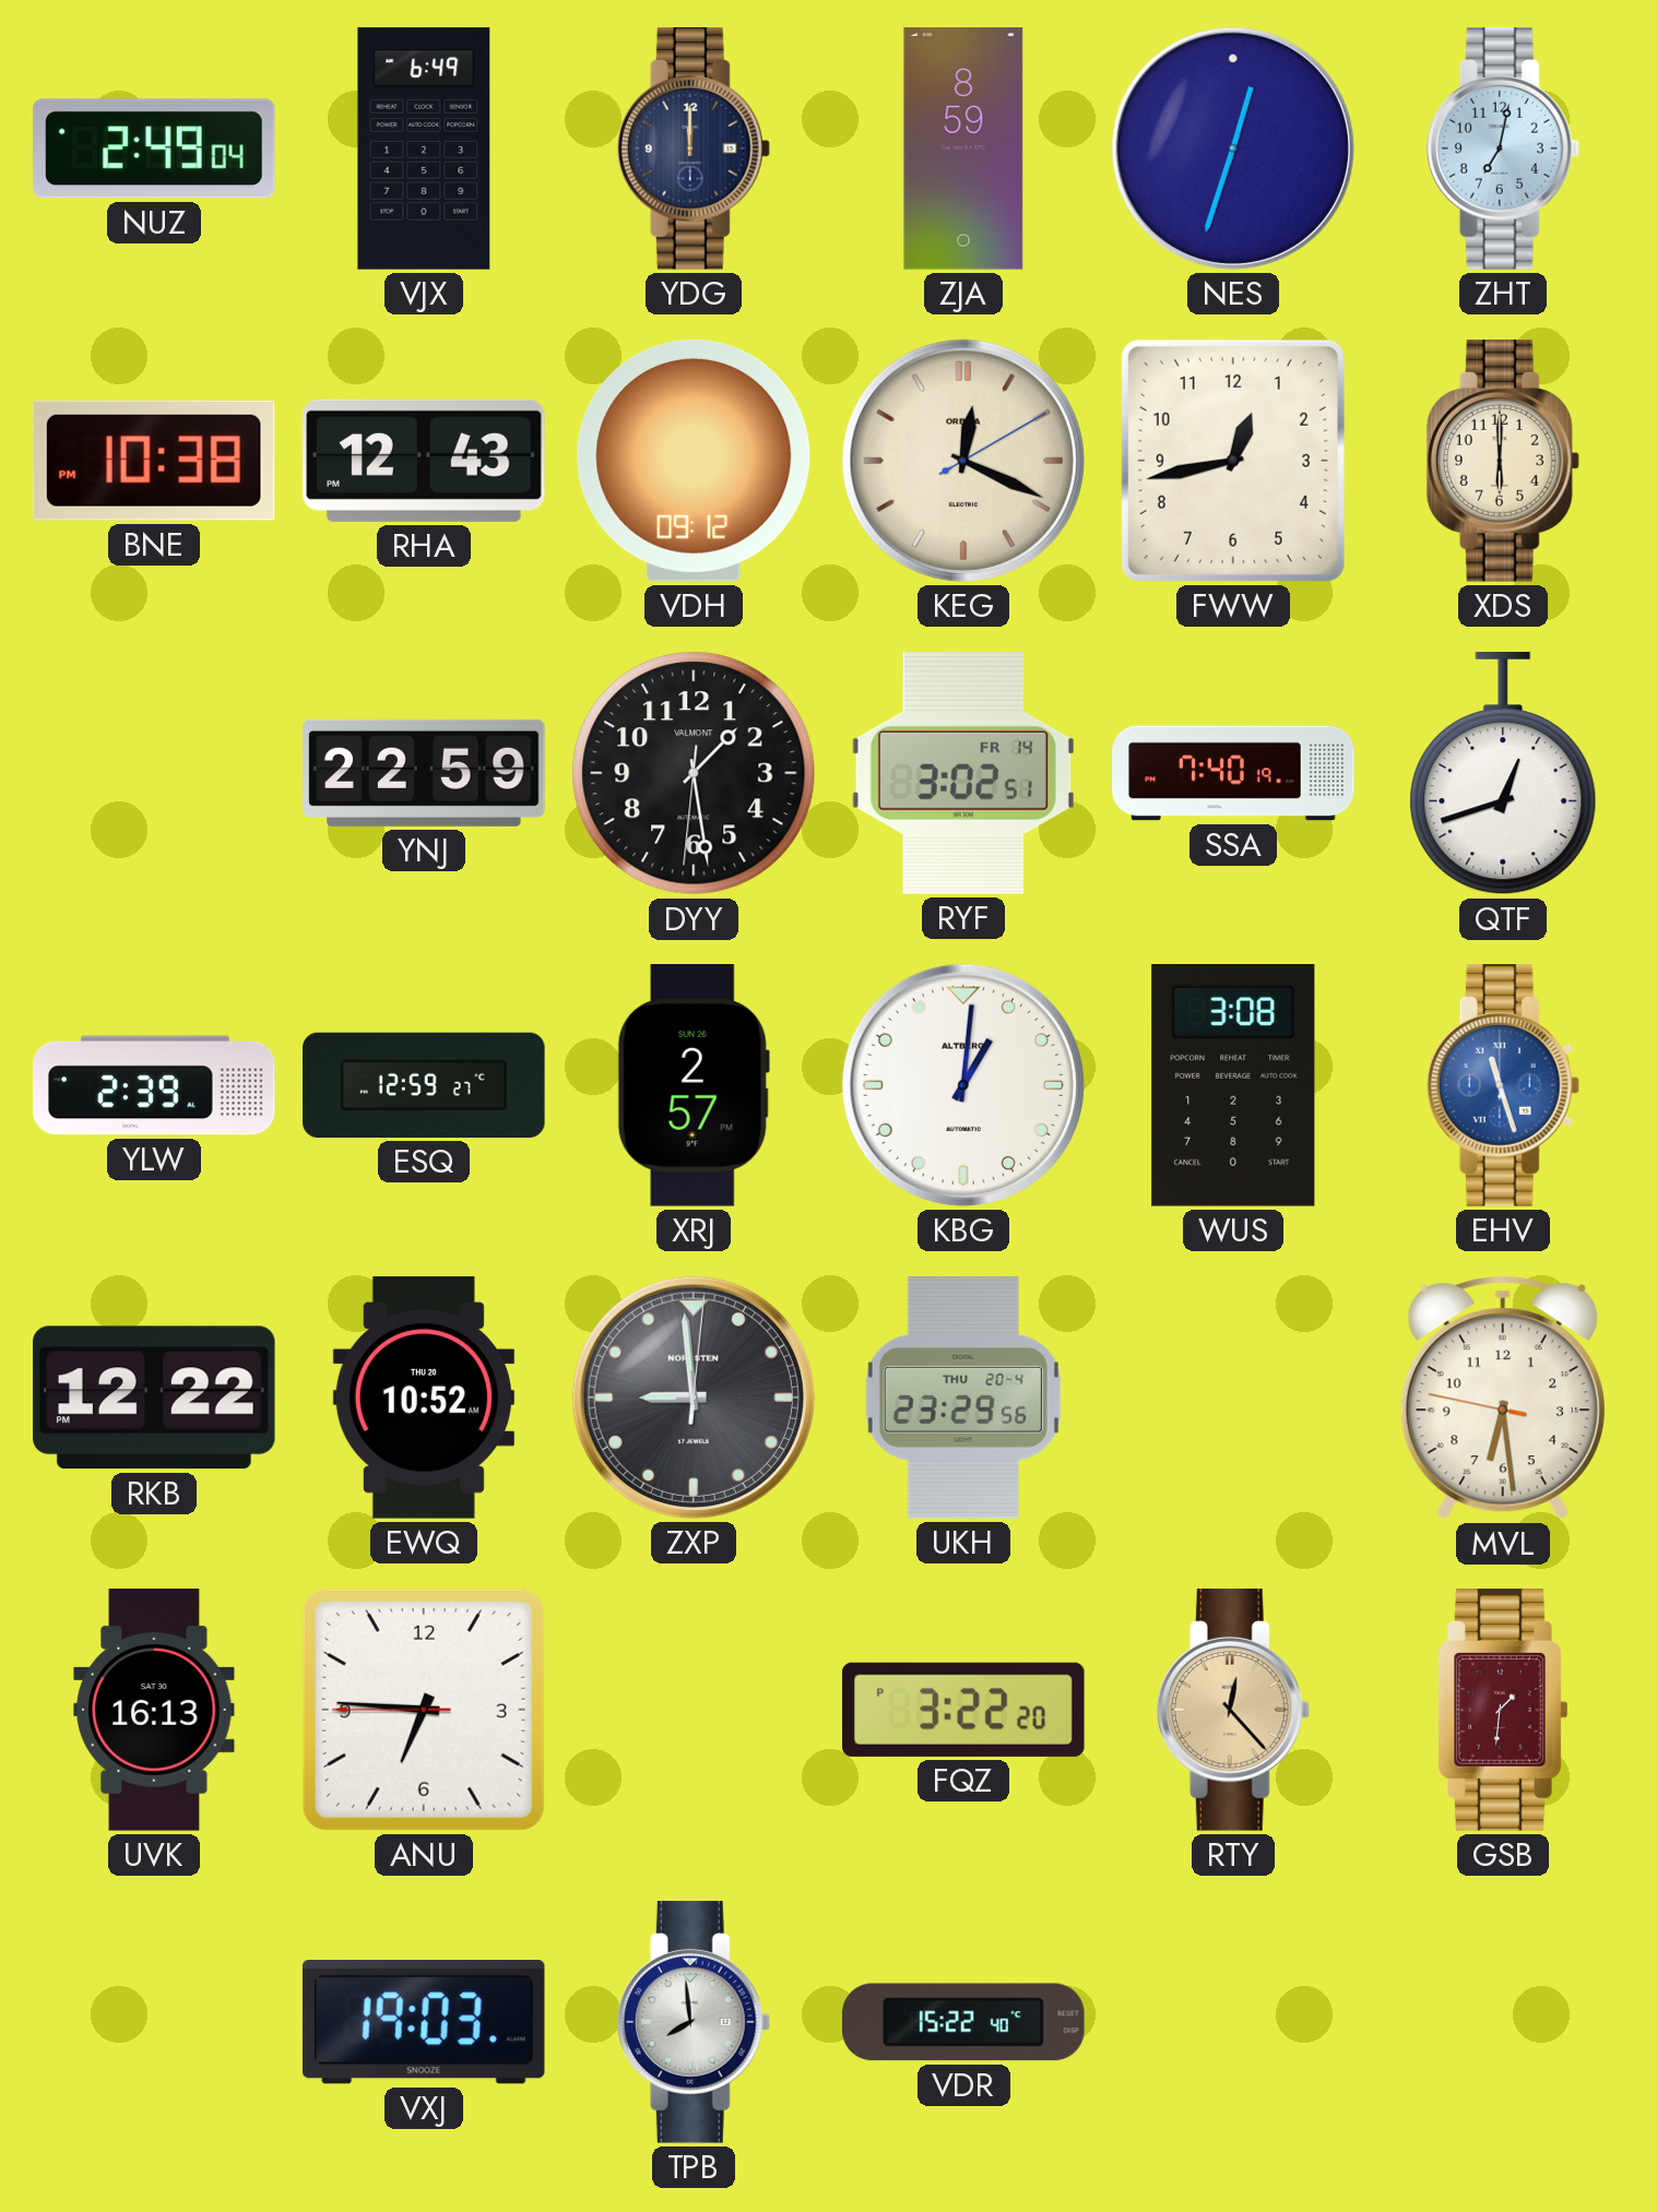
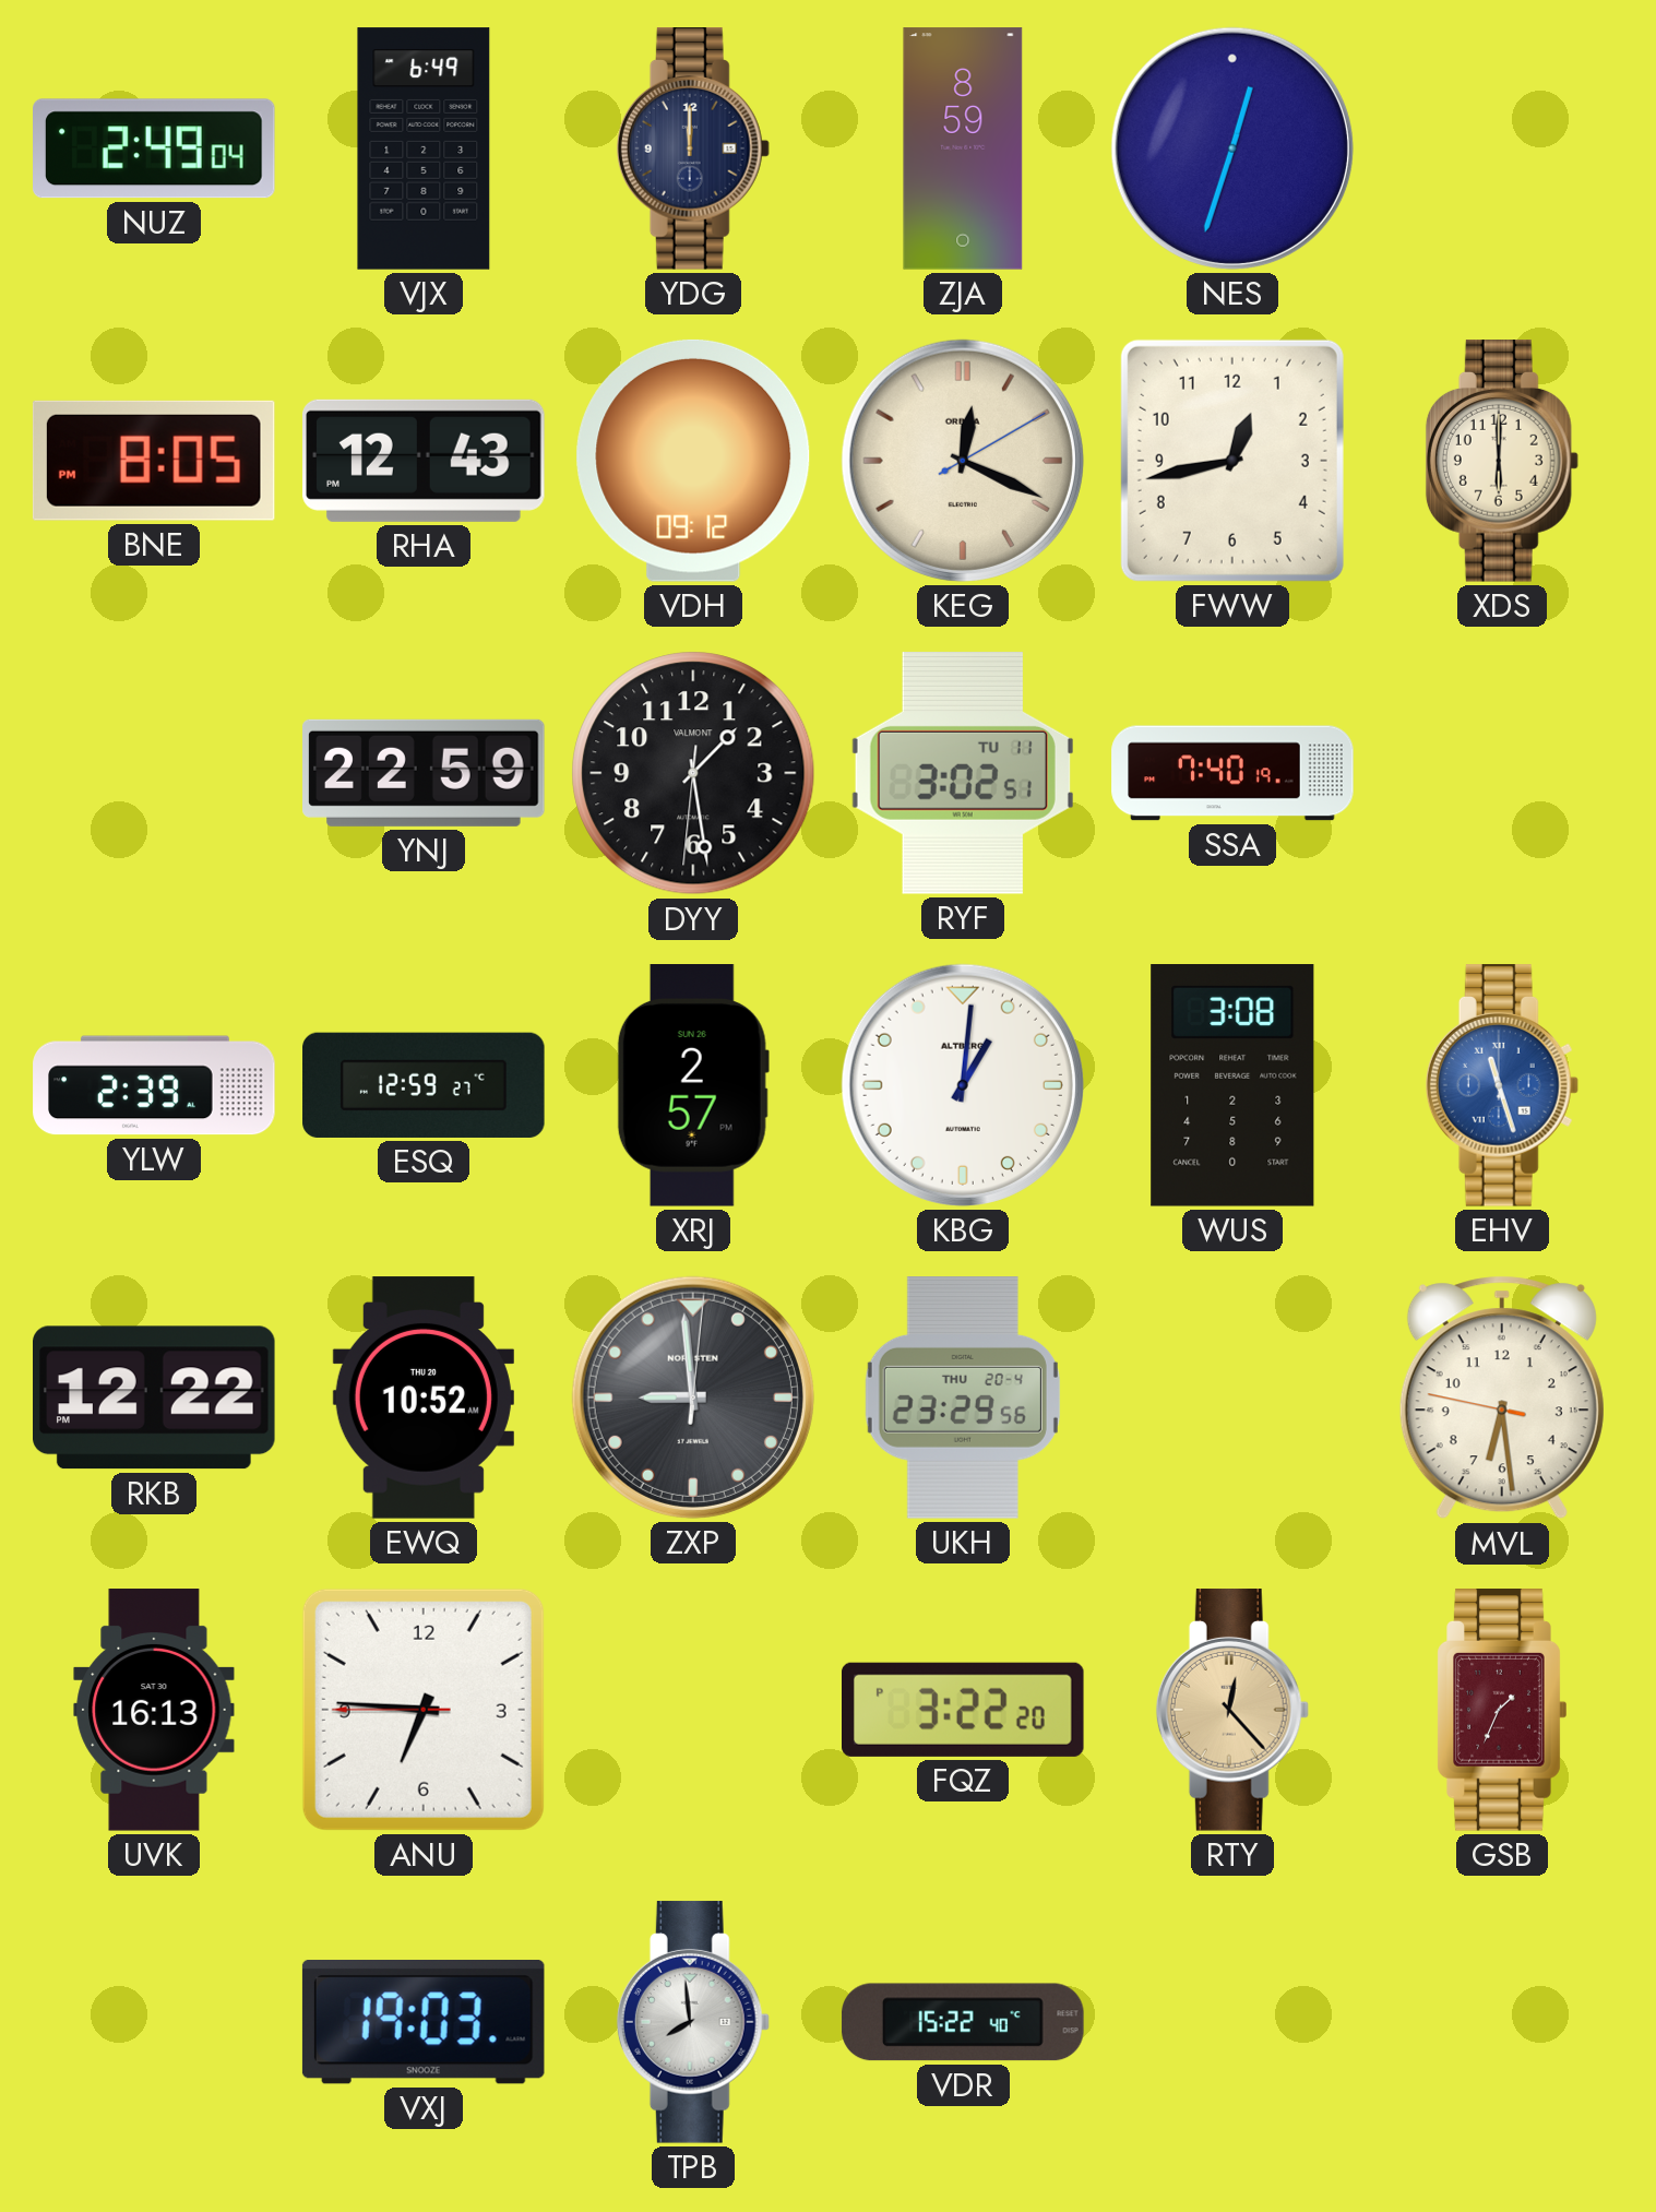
ZHT: 7:02 -> none (1503, 148)
BNE: 10:38 -> 8:05 (154, 461)
RYF date: FR 14 -> TU 11 (963, 773)
QTF: 12:42 -> none (1503, 774)
GSB: 1:31 -> 1:34 (1502, 1710)
